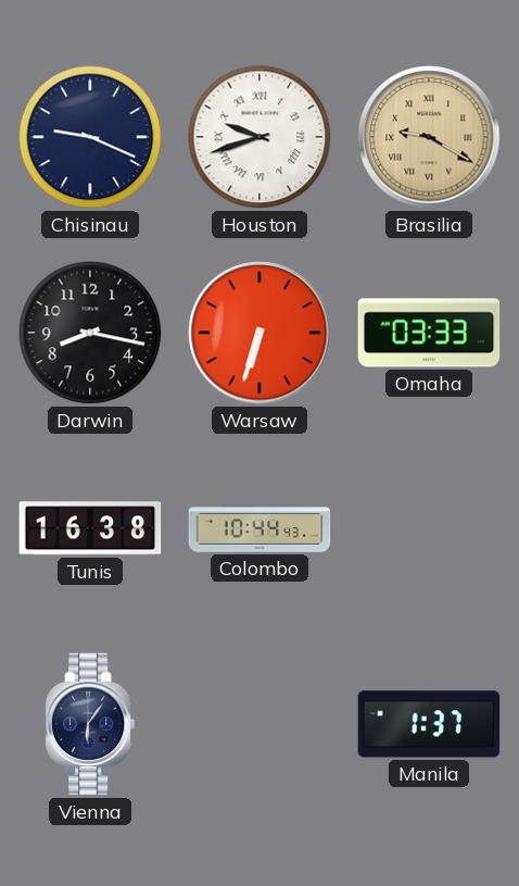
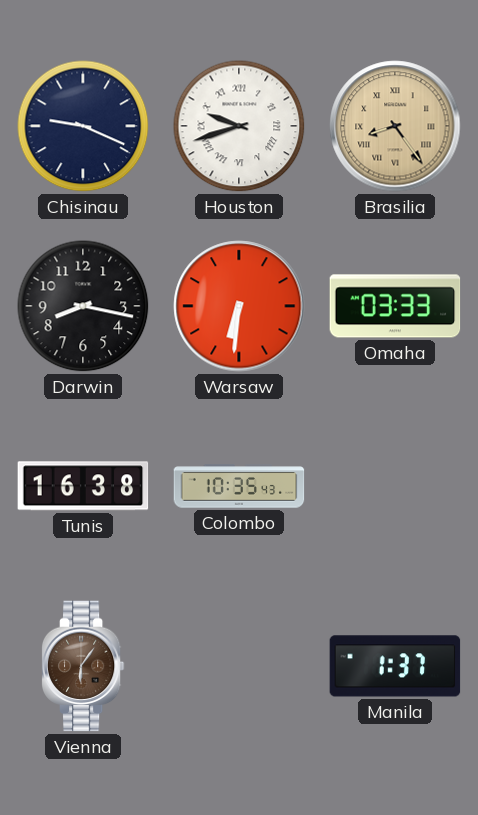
Brasilia: 9:20 -> 8:24 (395, 126)
Warsaw: 6:33 -> 6:31 (239, 306)
Colombo: 10:44 -> 10:35 (239, 486)
Vienna dial: navy -> brown (83, 666)
